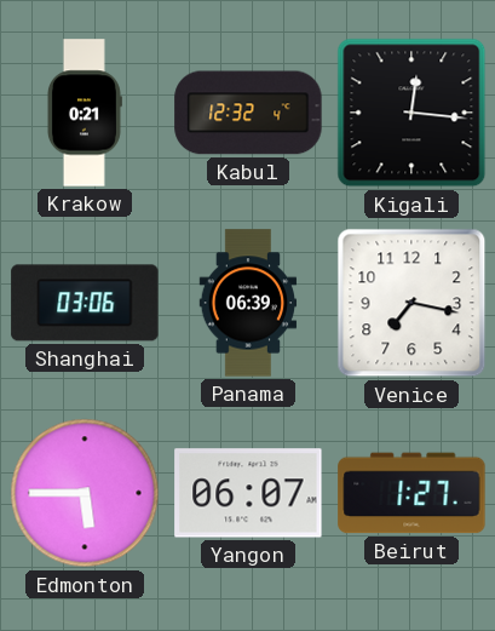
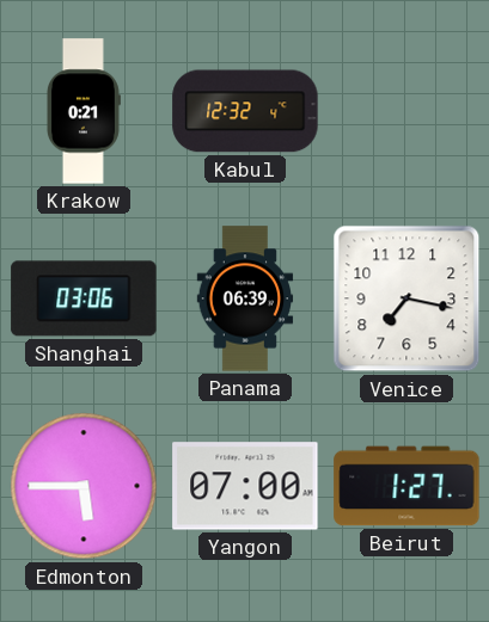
Kigali: 12:16 -> none (411, 113)
Yangon: 06:07 -> 07:00 (245, 486)
